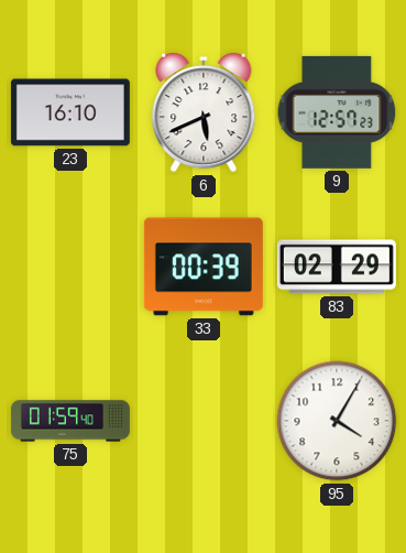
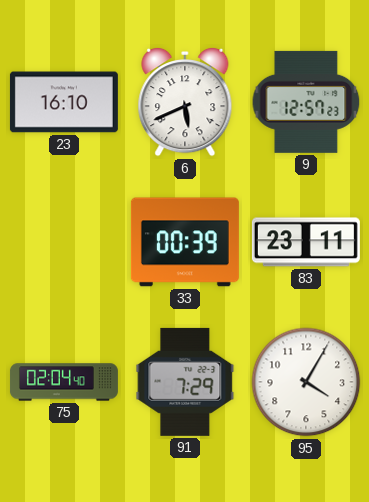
83: 02:29 -> 23:11 (306, 242)
75: 01:59 -> 02:04 (64, 382)
91: none -> 7:29 (185, 382)
